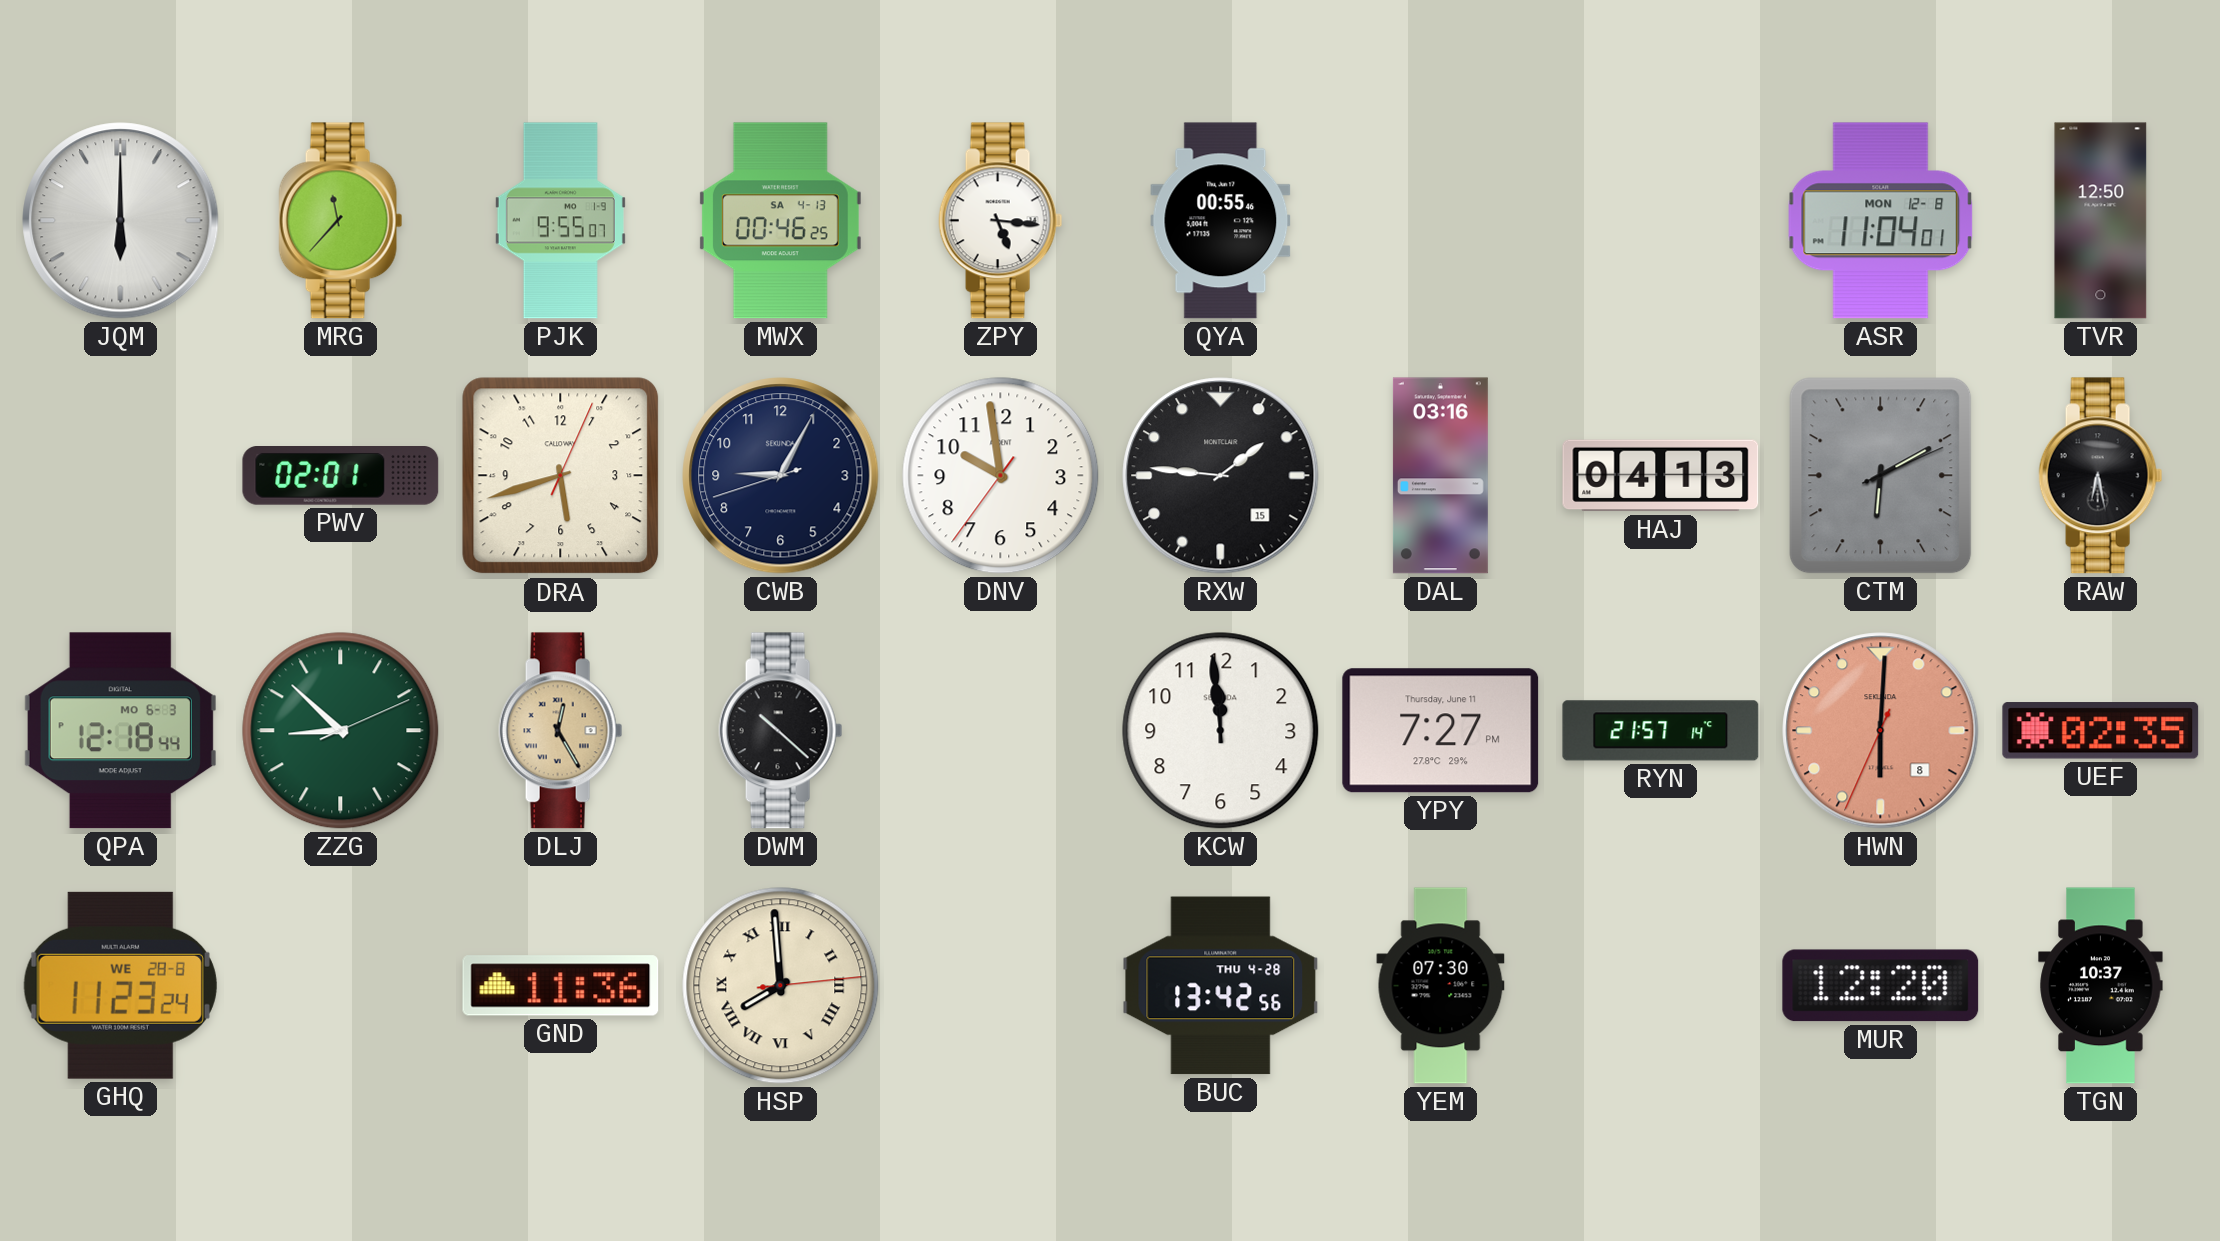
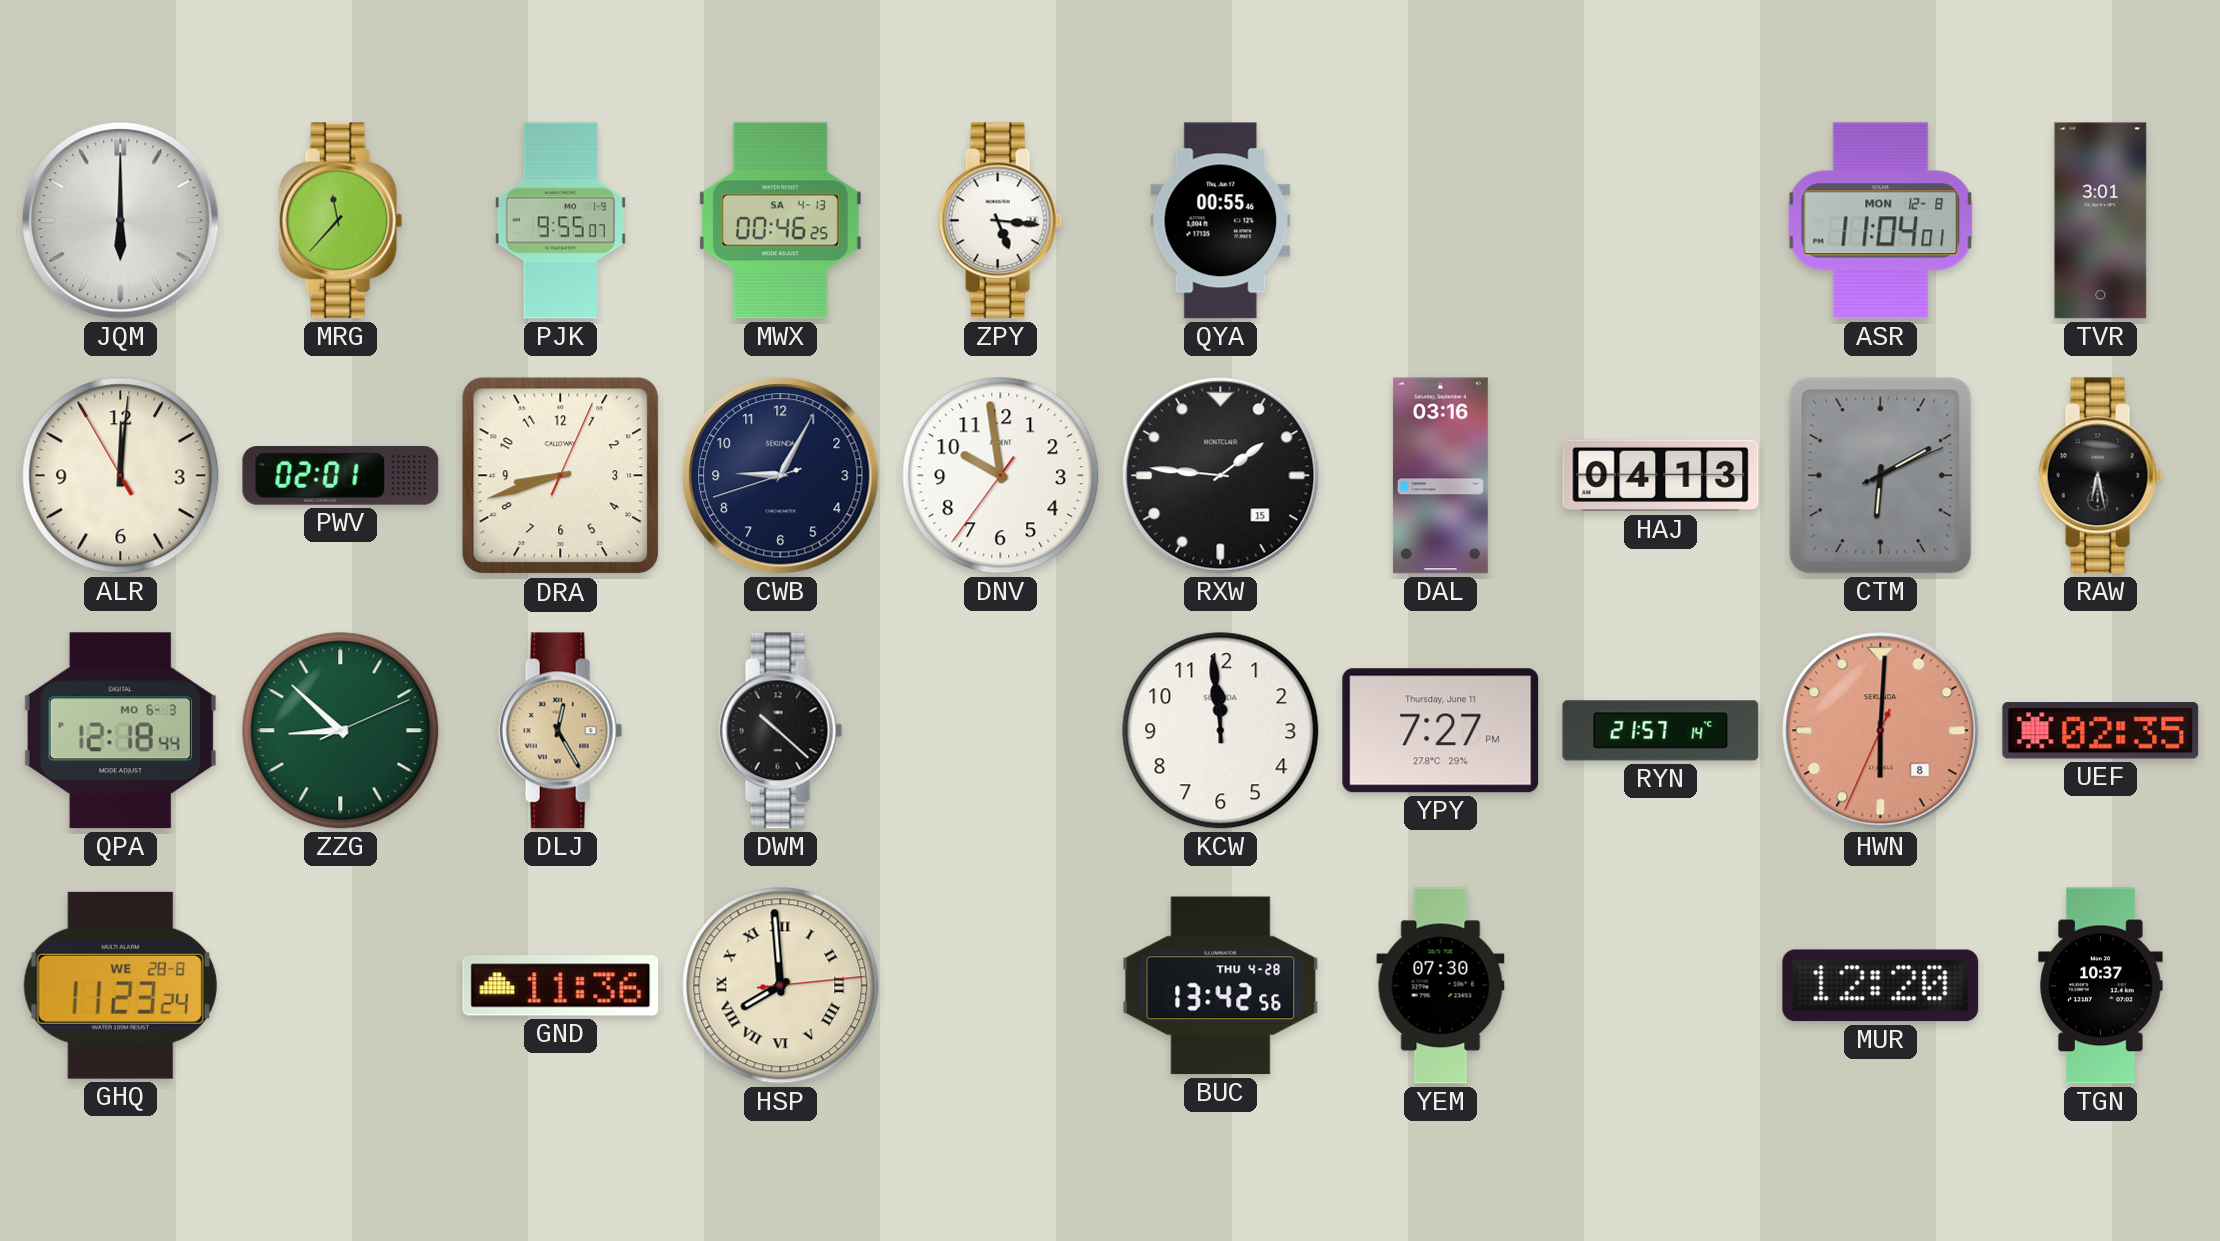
TVR: 12:50 -> 3:01 (2101, 221)
ALR: none -> 12:00 (121, 476)
DRA: 5:42 -> 8:42 (561, 476)
